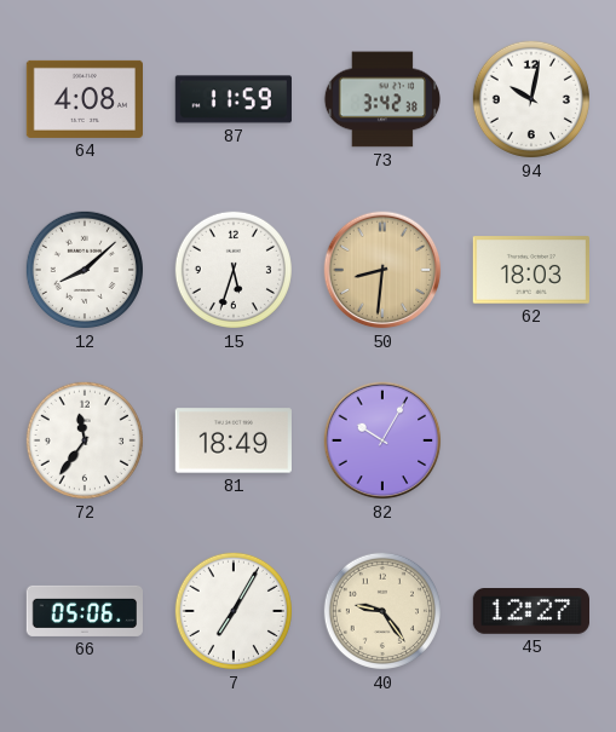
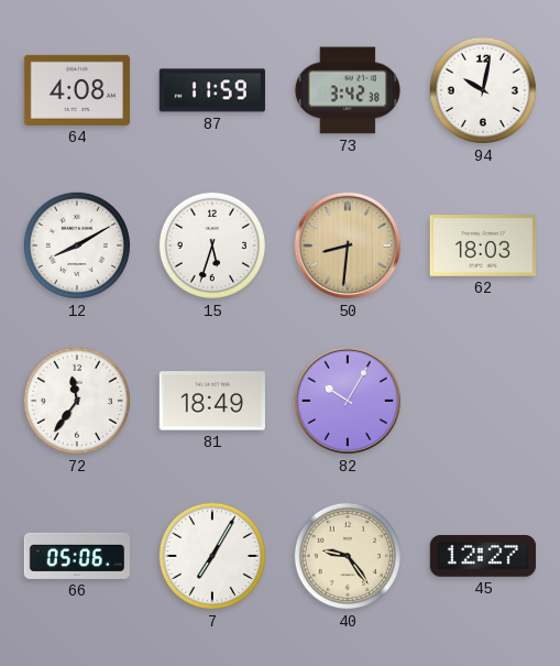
12: 8:08 -> 8:10 (77, 245)
